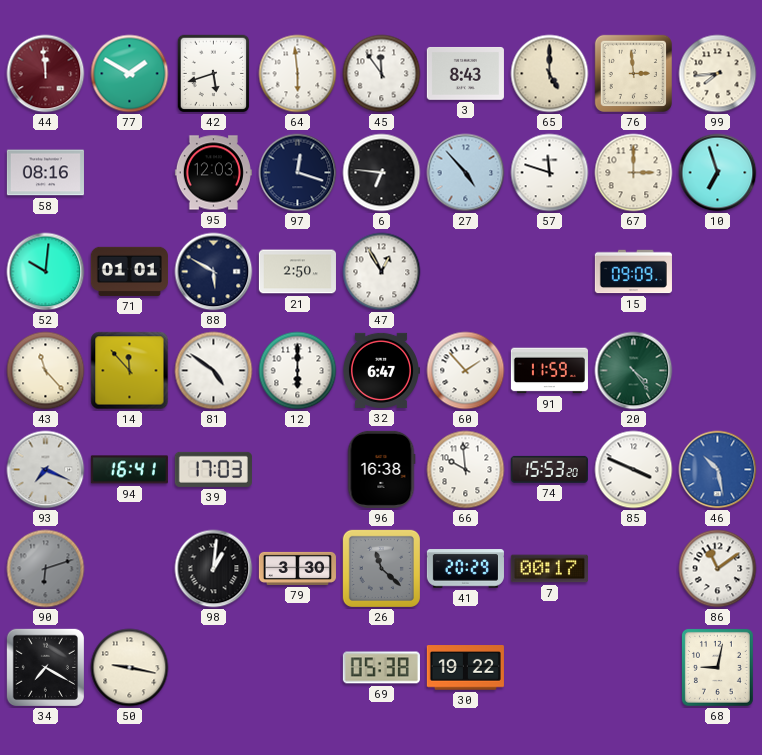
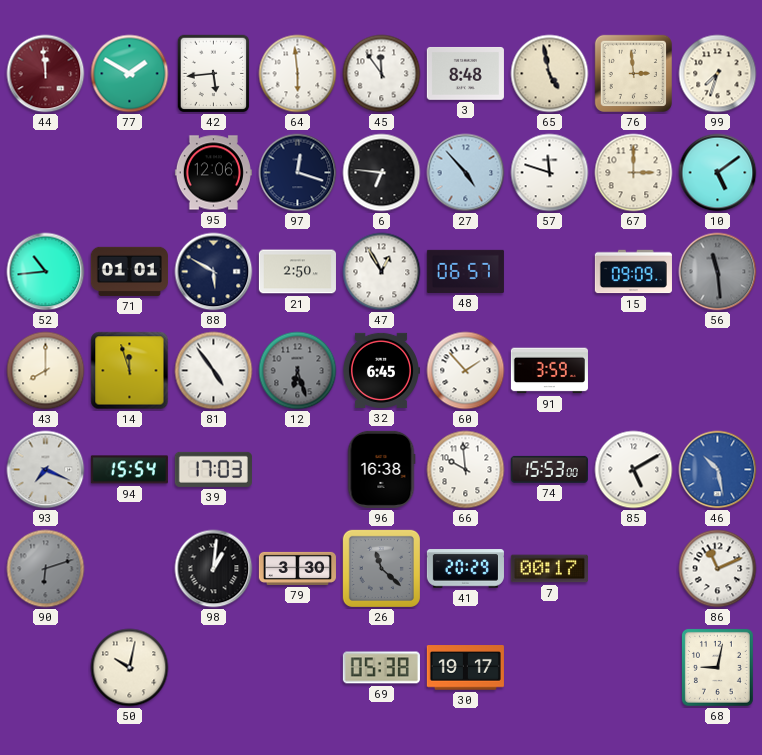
42: 5:42 -> 5:44 (214, 74)
3: 8:43 -> 8:48 (465, 73)
65: 5:00 -> 4:58 (550, 74)
99: 7:44 -> 7:33 (718, 74)
58: 08:16 -> none (45, 173)
95: 12:03 -> 12:06 (213, 173)
10: 6:57 -> 5:09 (718, 173)
52: 10:01 -> 10:44 (46, 272)
48: none -> 06:57 (465, 271)
56: none -> 11:29 (718, 272)
43: 11:23 -> 8:00 (46, 371)
14: 11:53 -> 11:57 (130, 371)
81: 4:51 -> 4:54 (214, 371)
12: 6:00 -> 6:27 (298, 371)
12 dial: white -> grey (298, 371)
32: 6:47 -> 6:45 (381, 370)
91: 11:59 -> 3:59 (549, 371)
20: 4:24 -> none (634, 371)
94: 16:41 -> 15:54 (129, 470)
74: 15:53:20 -> 15:53:00 (549, 469)
85: 3:49 -> 5:10 (634, 470)
86: 11:09 -> 11:11 (718, 569)
34: 7:20 -> none (45, 667)
50: 9:17 -> 10:02 (130, 668)
30: 19:22 -> 19:17 (465, 668)
